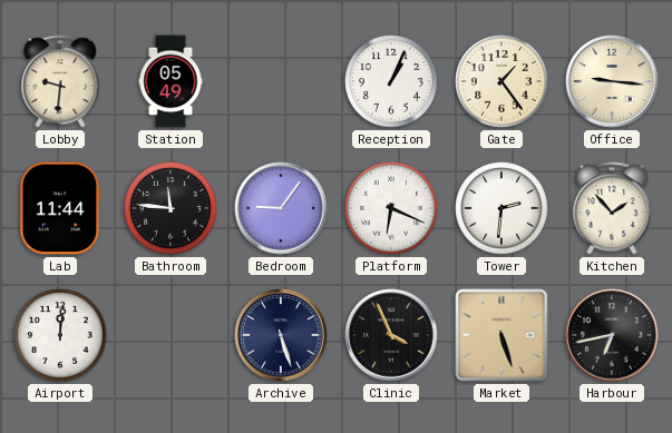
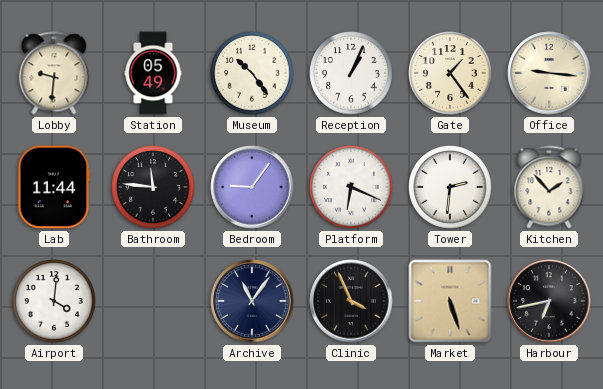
Museum: none -> 10:24 (252, 73)
Airport: 12:01 -> 4:01 (54, 301)
Archive: 5:27 -> 11:06 (252, 301)
